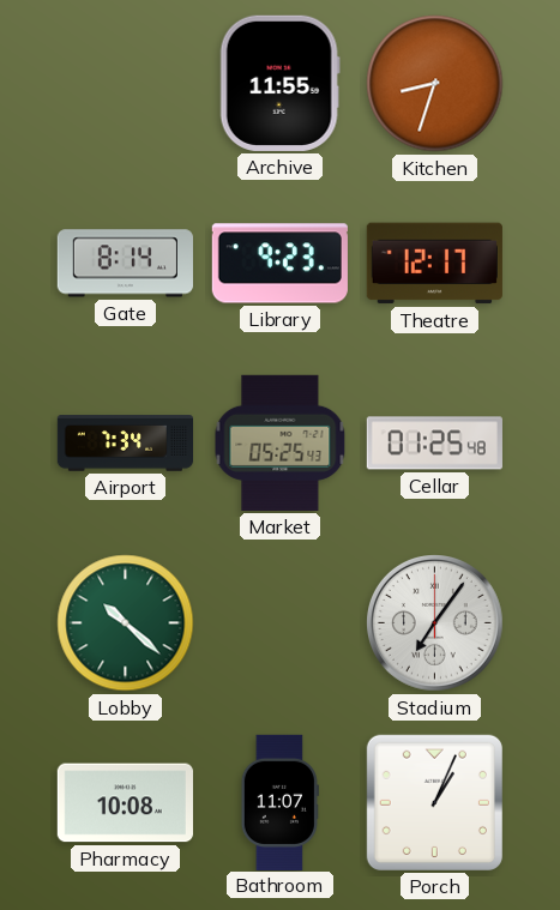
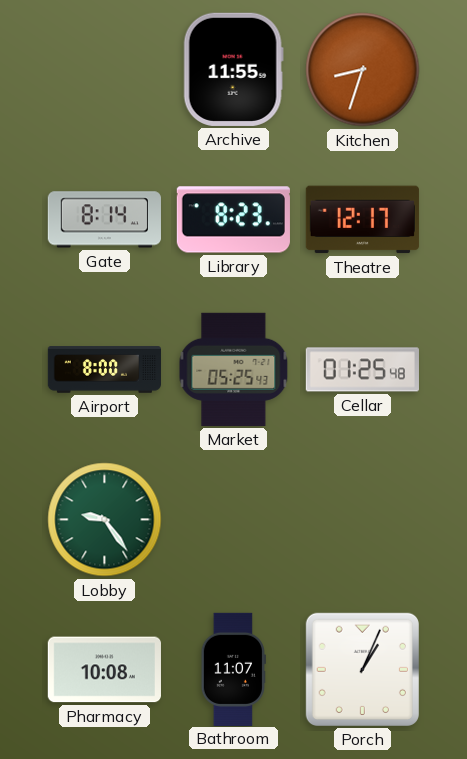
Library: 9:23 -> 8:23 (233, 220)
Airport: 7:34 -> 8:00 (104, 370)
Lobby: 10:22 -> 9:24 (105, 520)
Stadium: 7:06 -> none (435, 623)
